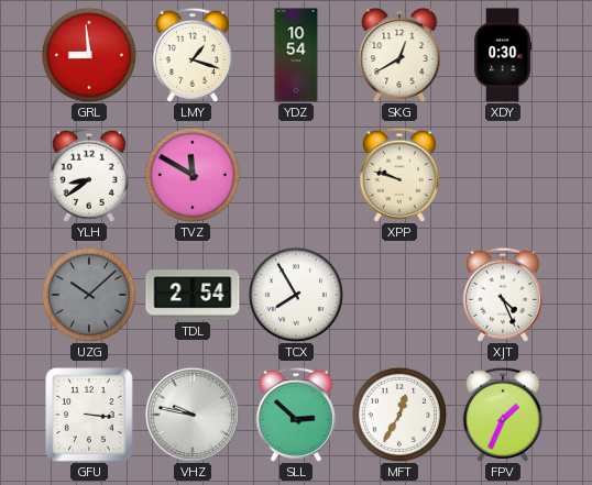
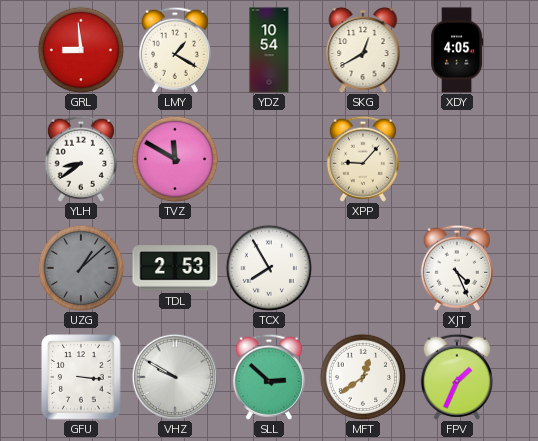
LMY: 1:18 -> 1:20 (175, 50)
XDY: 0:30 -> 4:05 (457, 50)
XPP: 9:48 -> 9:07 (363, 159)
UZG: 10:08 -> 1:08 (81, 268)
TDL: 2:54 -> 2:53 (175, 268)
VHZ: 9:47 -> 9:50 (175, 377)
MFT: 12:35 -> 12:39 (363, 377)
